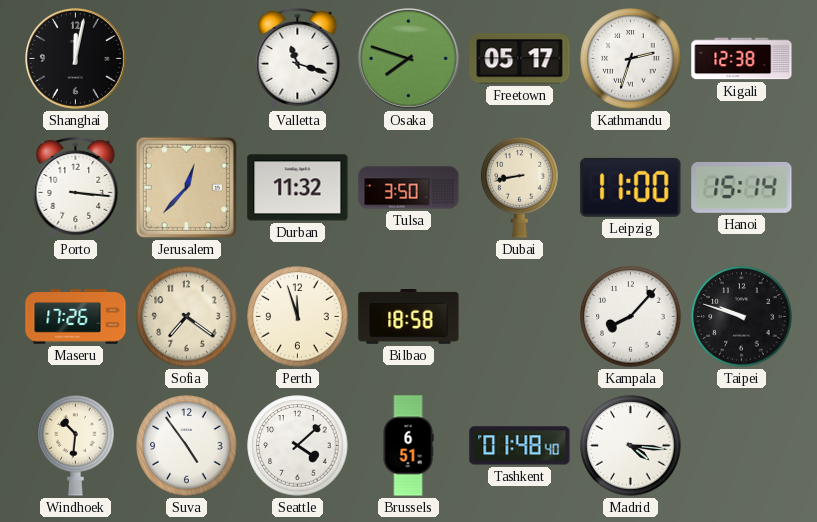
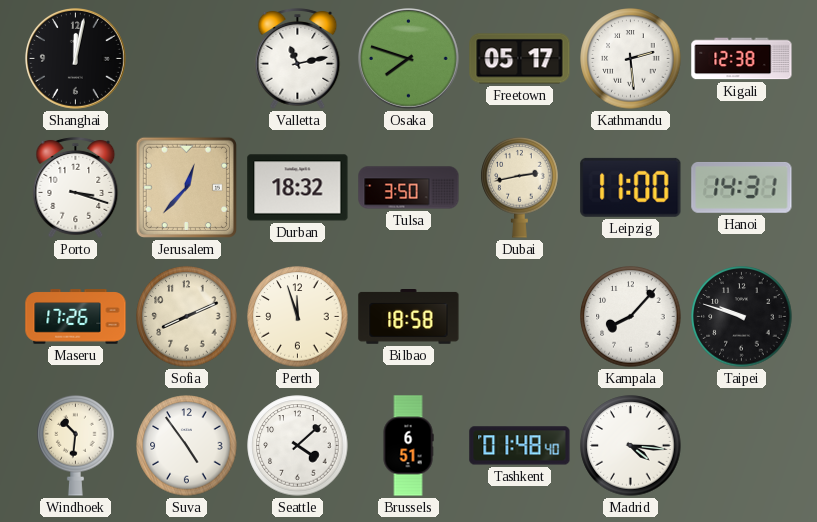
Valletta: 11:18 -> 11:13 (298, 58)
Kathmandu: 2:33 -> 2:29 (631, 59)
Porto: 3:16 -> 3:18 (76, 187)
Durban: 11:32 -> 18:32 (298, 188)
Dubai: 8:43 -> 2:43 (520, 188)
Hanoi: 15:14 -> 14:31 (742, 187)
Sofia: 7:21 -> 8:11 (187, 317)
